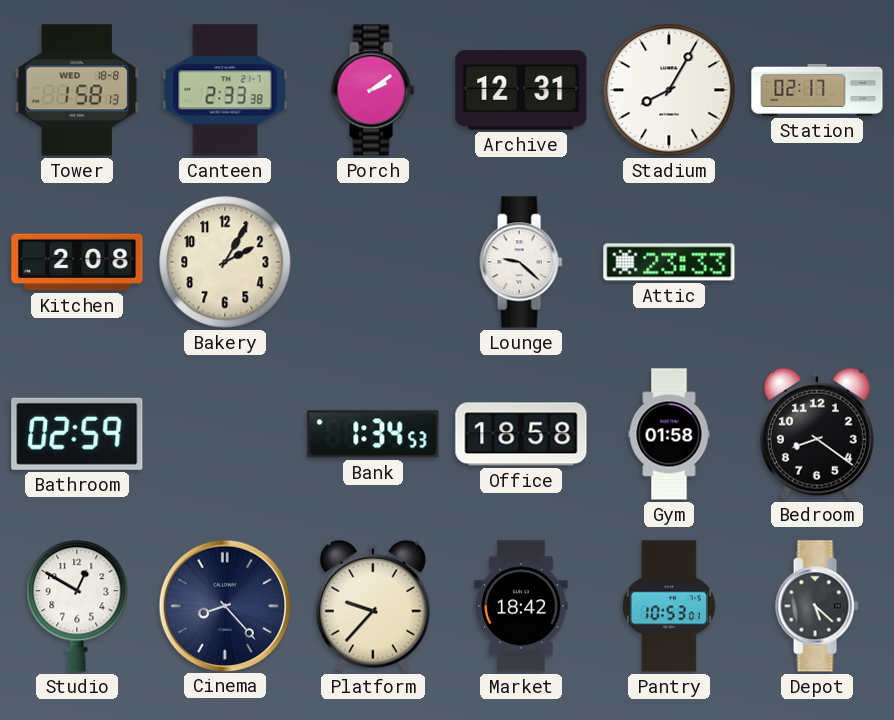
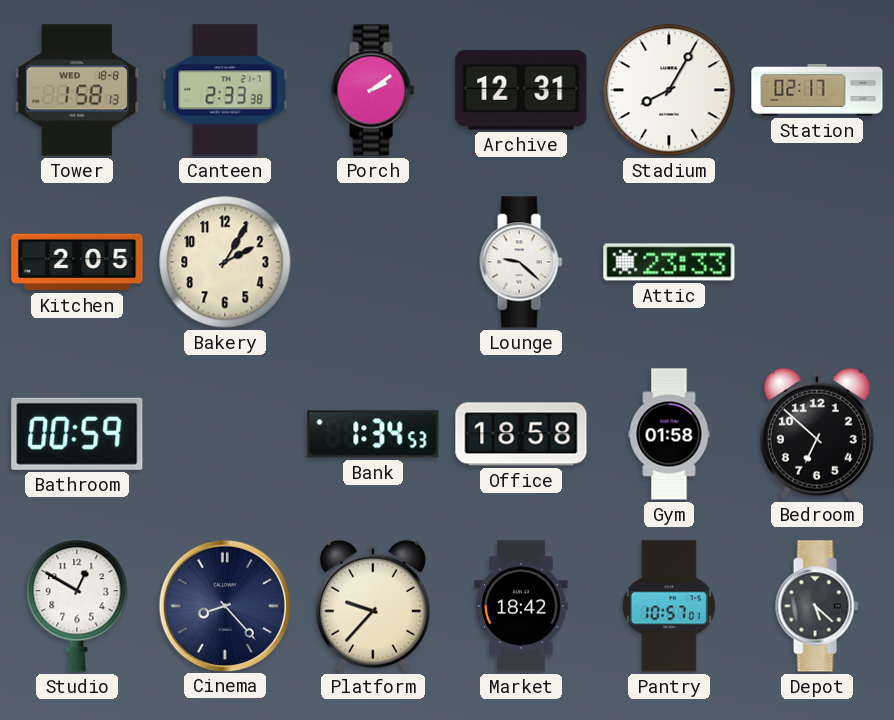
Kitchen: 2:08 -> 2:05 (77, 262)
Bathroom: 02:59 -> 00:59 (77, 434)
Bedroom: 8:21 -> 6:52 (817, 434)
Pantry: 10:53 -> 10:57 (669, 606)
